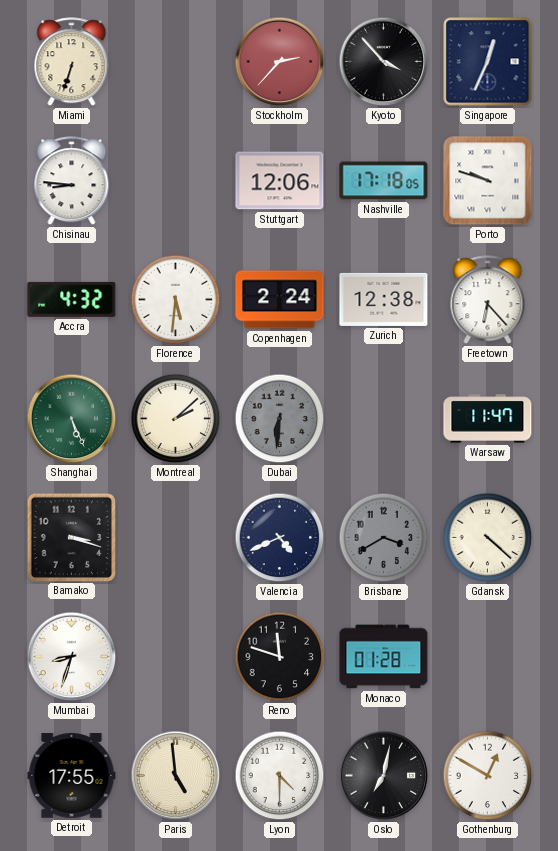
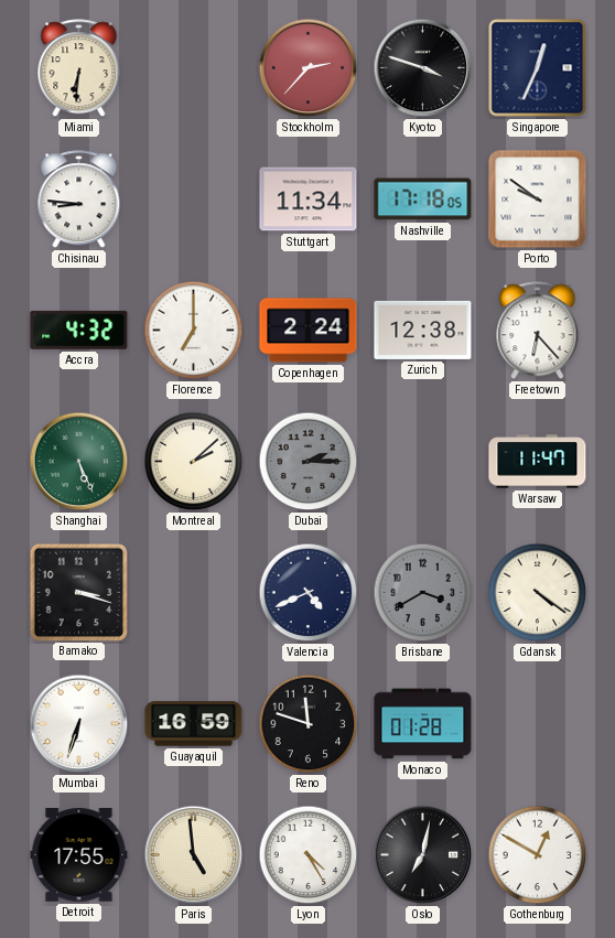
Miami: 6:33 -> 6:31 (79, 68)
Kyoto: 3:53 -> 3:48 (423, 68)
Stuttgart: 12:06 -> 11:34 (309, 200)
Porto: 9:48 -> 9:51 (538, 200)
Florence: 5:31 -> 7:00 (194, 331)
Dubai: 6:31 -> 2:15 (309, 462)
Gdansk: 4:22 -> 4:21 (538, 593)
Mumbai: 8:33 -> 6:33 (79, 724)
Guayaquil: none -> 16:59 (194, 724)
Lyon: 4:30 -> 4:25 (309, 855)
